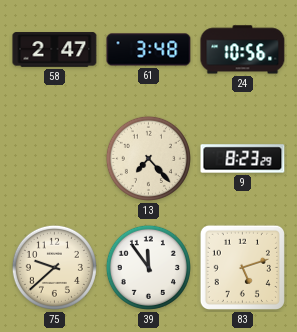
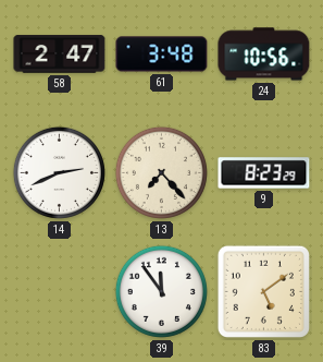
14: none -> 2:41 (59, 172)
75: 9:38 -> none (54, 267)
83: 5:12 -> 5:09 (263, 291)
